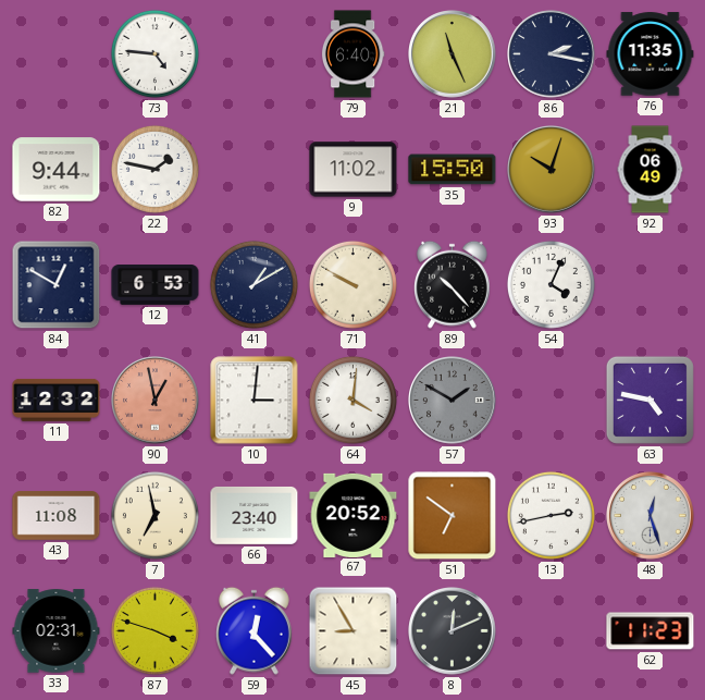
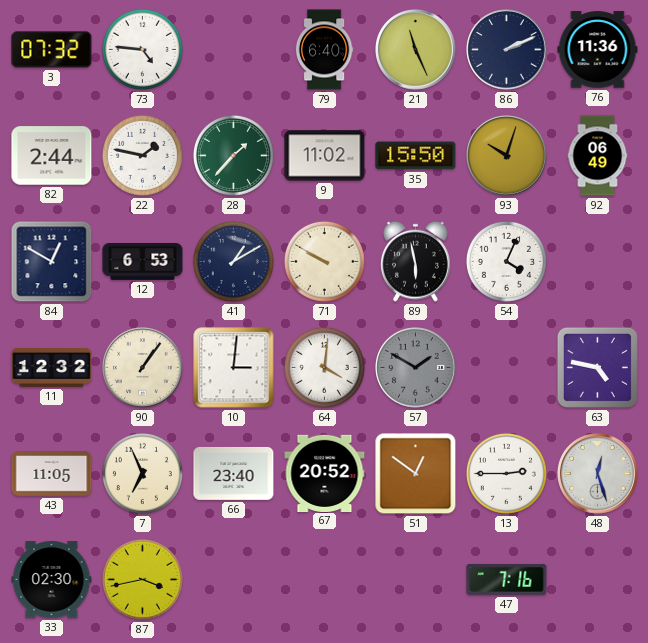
3: none -> 07:32 (52, 50)
86: 2:17 -> 2:11 (507, 50)
76: 11:35 -> 11:36 (598, 50)
82: 9:44 -> 2:44 (52, 156)
28: none -> 1:37 (233, 155)
89: 10:23 -> 5:58 (415, 261)
90: 12:58 -> 1:06 (143, 368)
90 dial: salmon -> cream (143, 368)
43: 11:08 -> 11:05 (52, 474)
7: 6:58 -> 6:56 (142, 473)
51: 6:51 -> 12:51 (416, 474)
13: 2:43 -> 2:45 (506, 473)
33: 02:31 -> 02:30 (52, 580)
87: 3:48 -> 3:43 (142, 579)
59: 12:23 -> none (253, 630)
45: 8:55 -> none (354, 631)
8: 12:11 -> none (453, 631)
47: none -> 7:16 (507, 579)
62: 11:23 -> none (651, 631)
